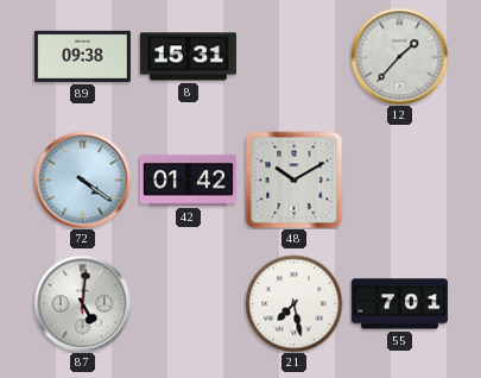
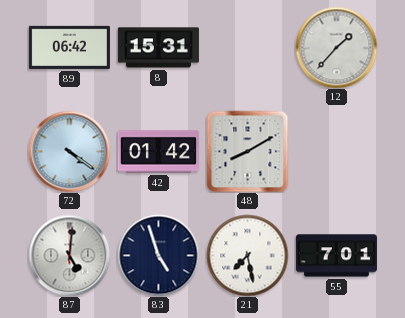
89: 09:38 -> 06:42 (69, 47)
48: 10:10 -> 8:10 (247, 151)
83: none -> 4:57 (158, 255)
